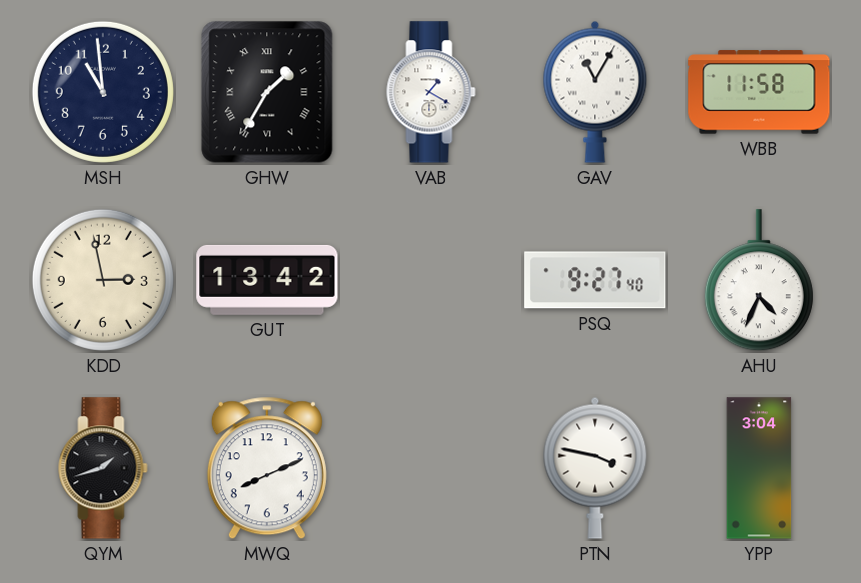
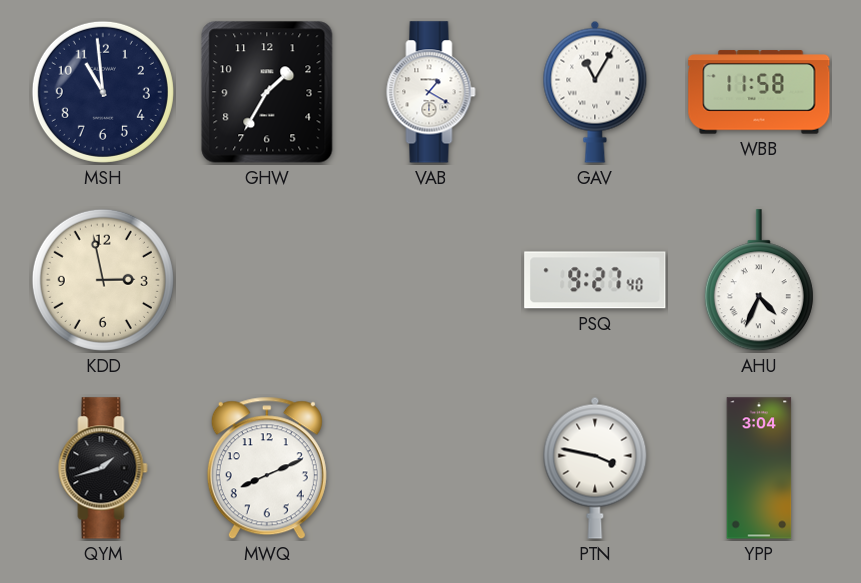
GHW numerals: Roman -> Arabic (267, 92)
GUT: 13:42 -> none (267, 280)
